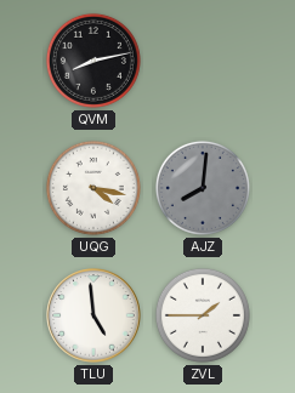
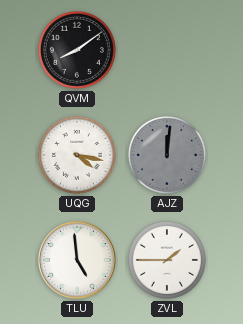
QVM: 8:13 -> 8:09 (77, 50)
AJZ: 8:01 -> 12:01 (167, 155)
